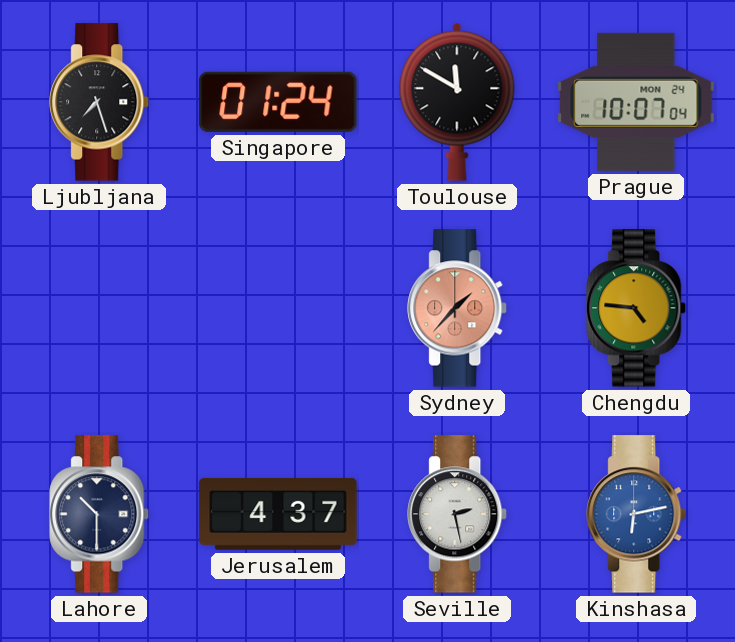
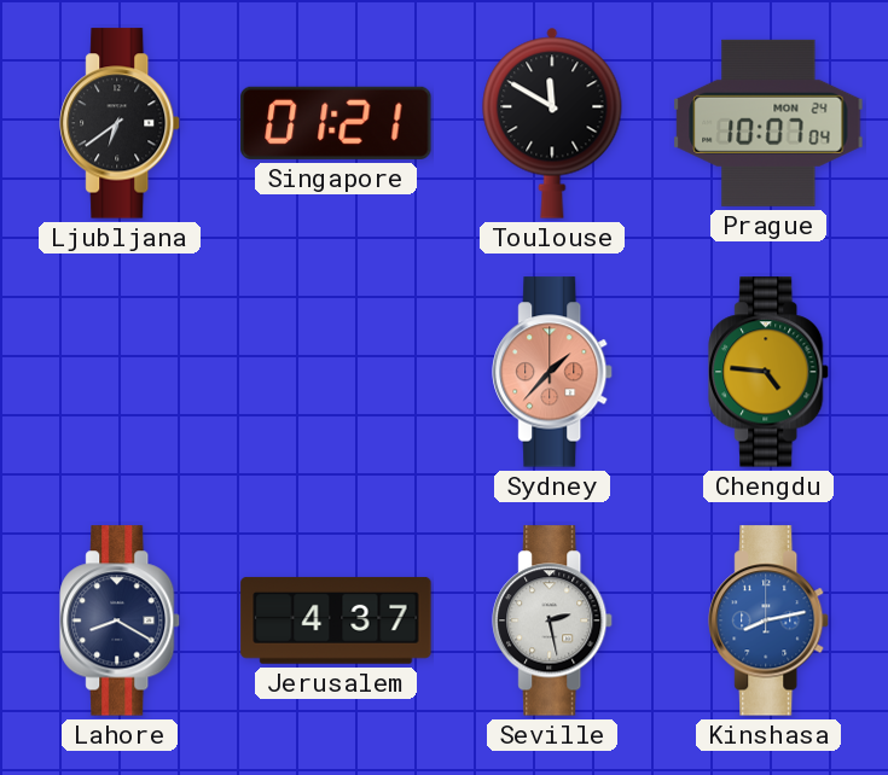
Ljubljana: 7:27 -> 6:39 (121, 123)
Singapore: 01:24 -> 01:21 (336, 123)
Lahore: 10:30 -> 8:20 (121, 620)
Kinshasa: 6:13 -> 8:13 (770, 620)
